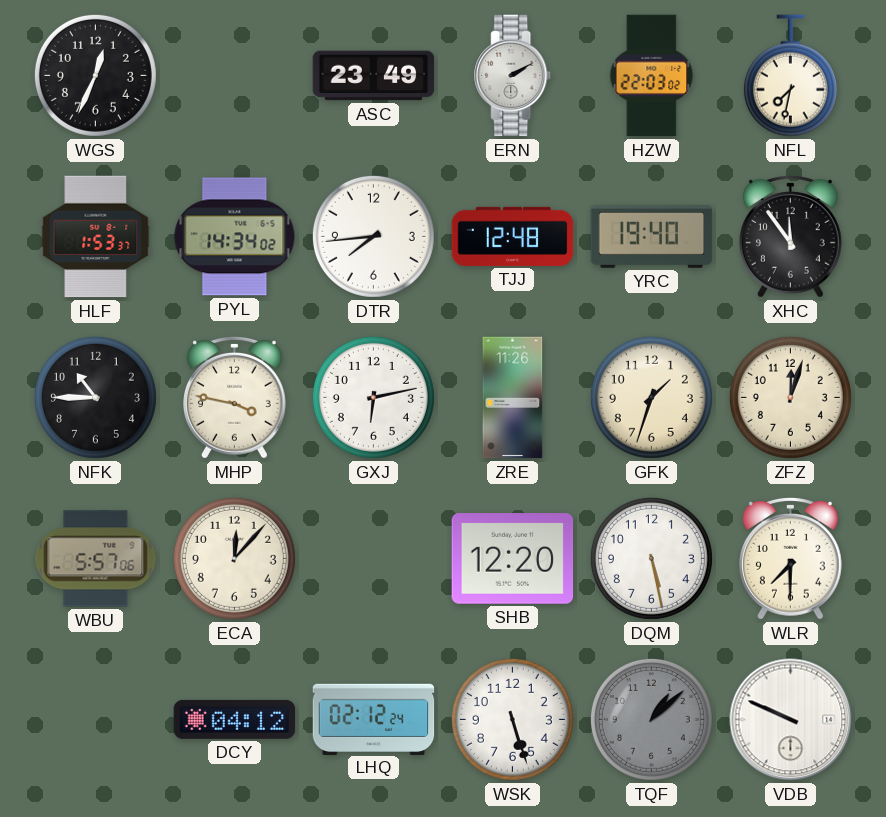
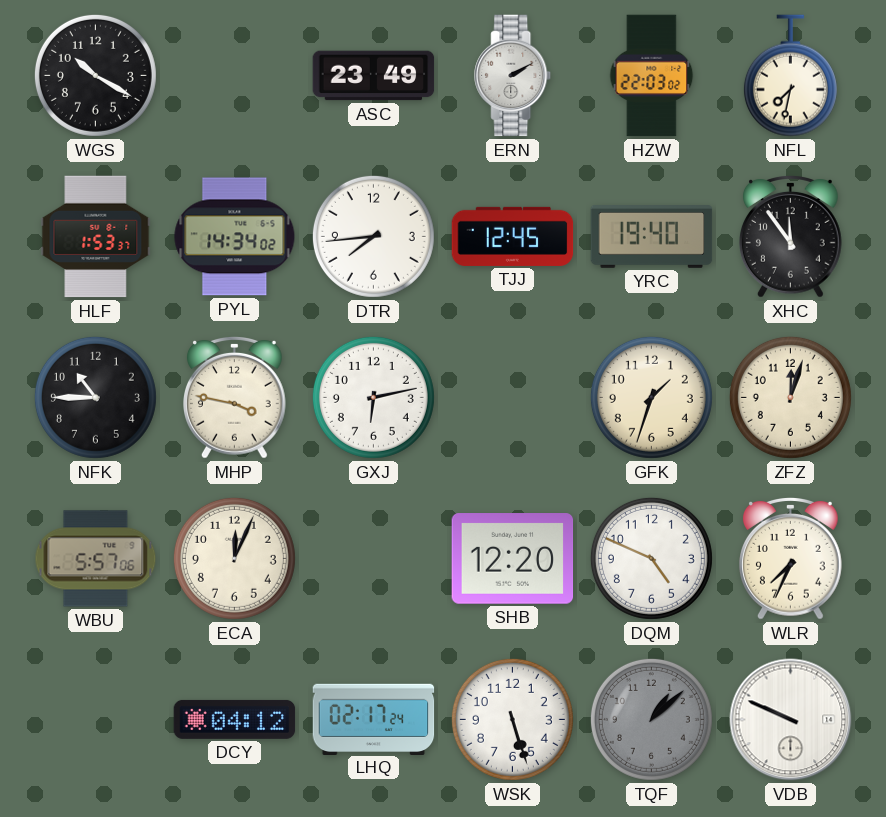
WGS: 12:34 -> 10:20 (95, 75)
TJJ: 12:48 -> 12:45 (513, 236)
ZRE: 11:26 -> none (513, 398)
ECA: 12:07 -> 12:04 (234, 558)
DQM: 5:28 -> 4:49 (651, 558)
WLR: 7:30 -> 7:34 (791, 559)
LHQ: 02:12 -> 02:17 (374, 719)
